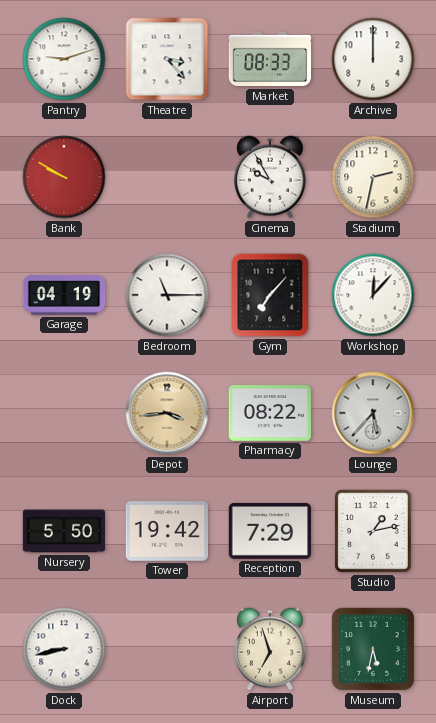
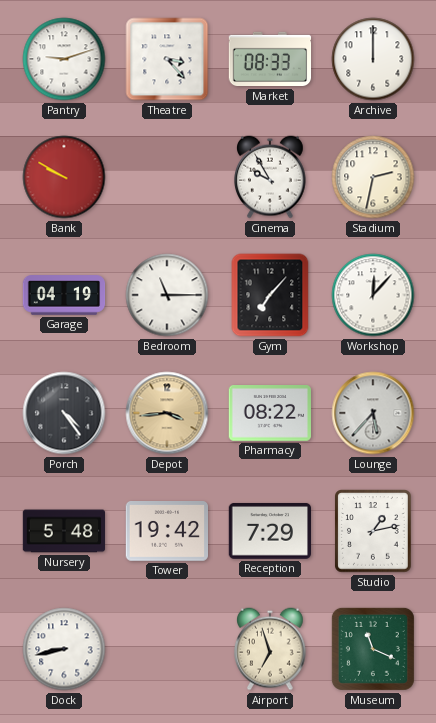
Porch: none -> 4:24 (64, 413)
Nursery: 5:50 -> 5:48 (64, 531)
Museum: 5:32 -> 11:19 (373, 649)
